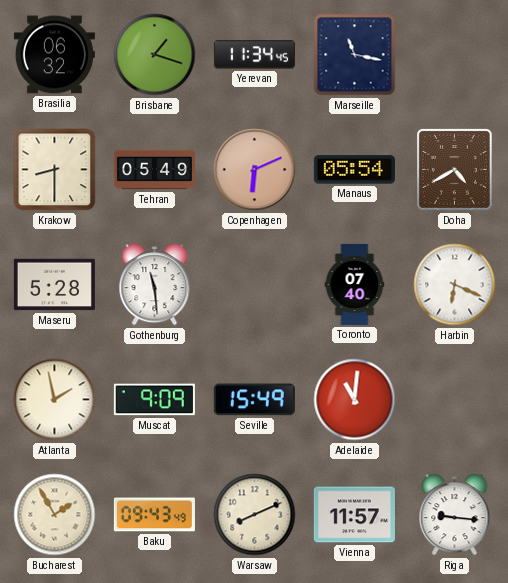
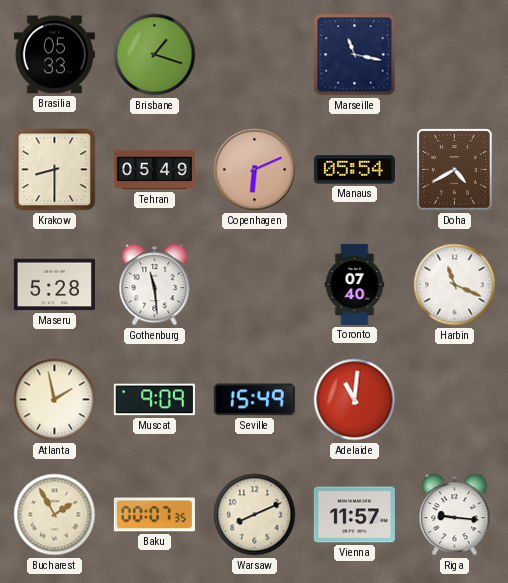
Brasilia: 06:32 -> 05:33 (54, 55)
Yerevan: 11:34 -> none (254, 55)
Harbin: 6:19 -> 11:19 (455, 285)
Baku: 09:43 -> 00:07 (154, 515)
